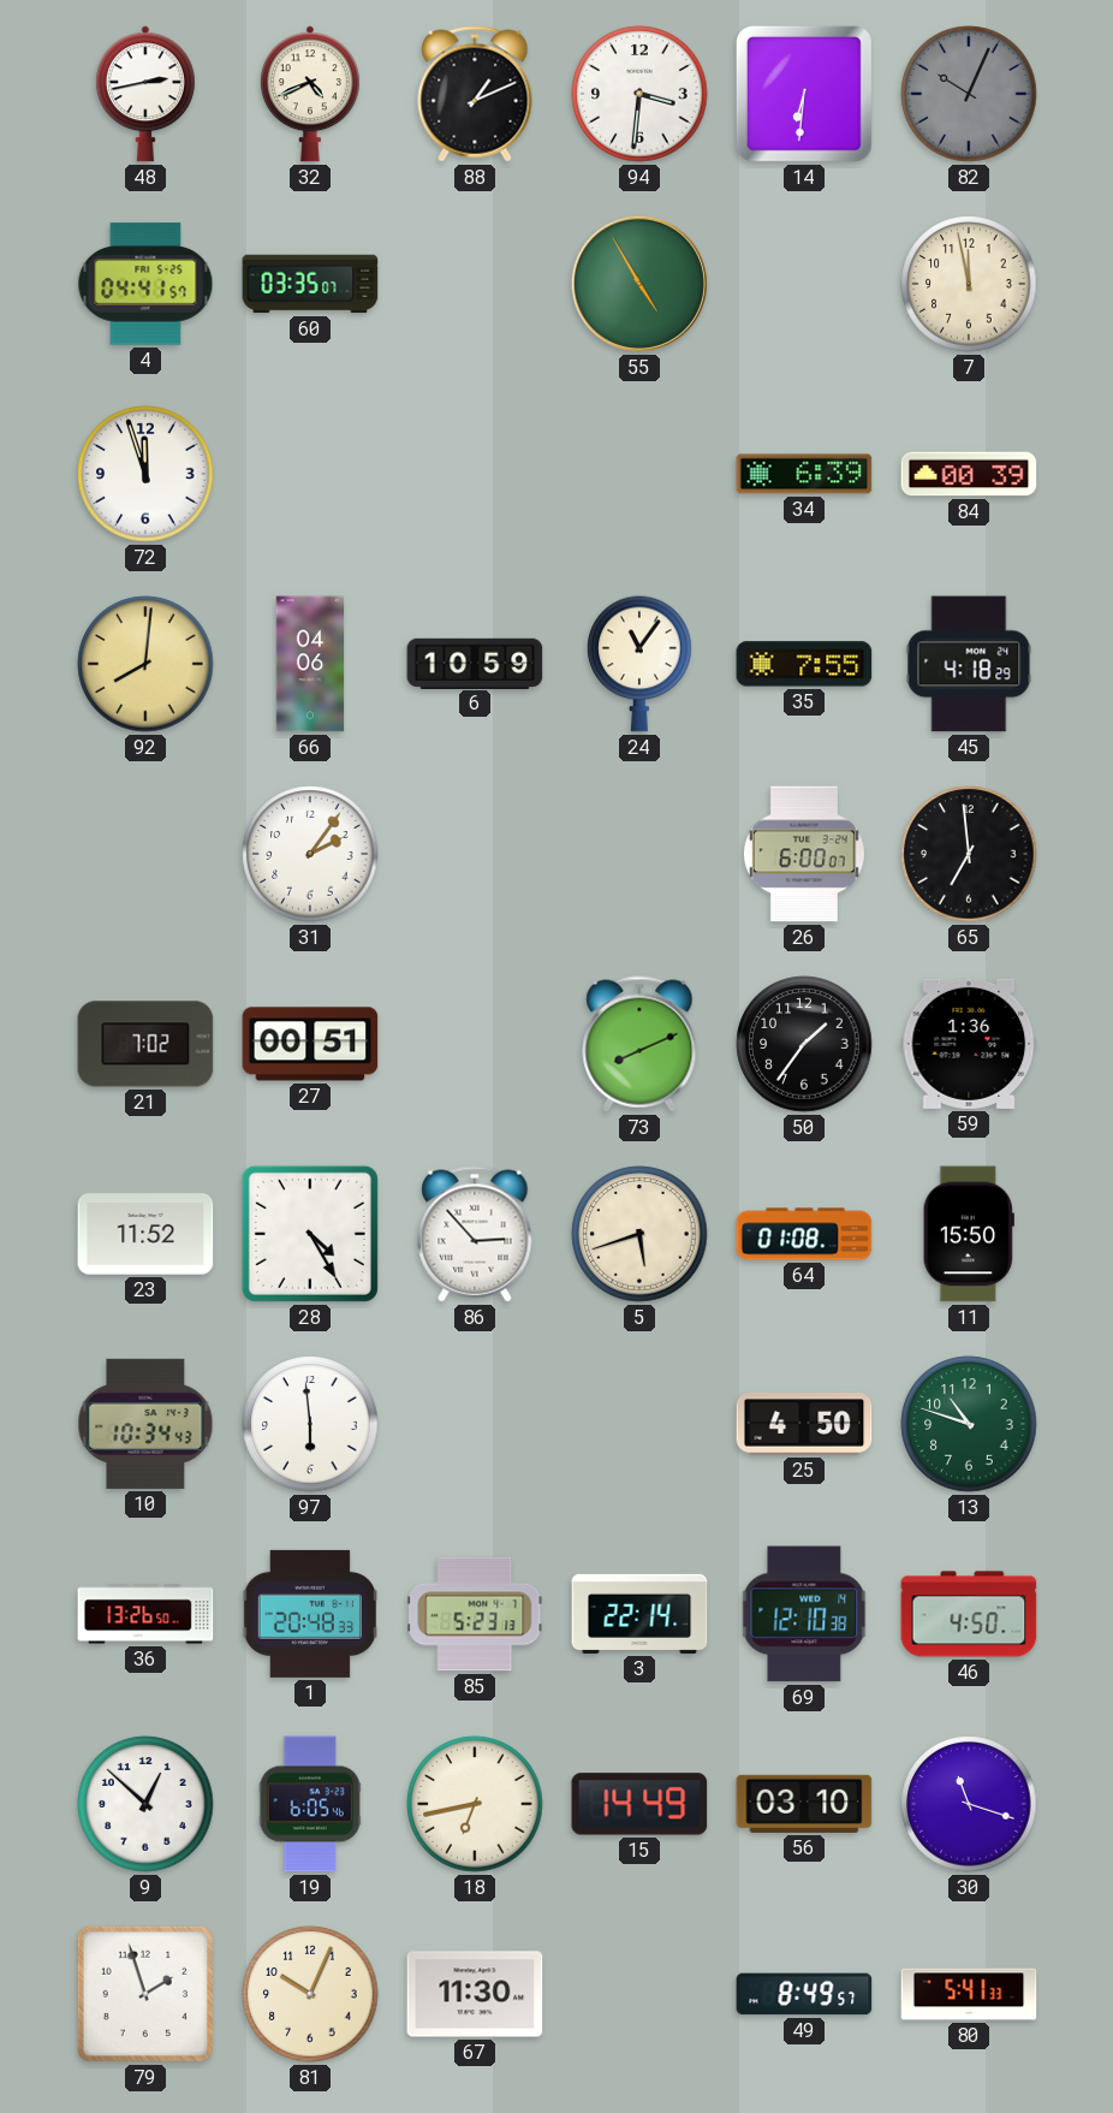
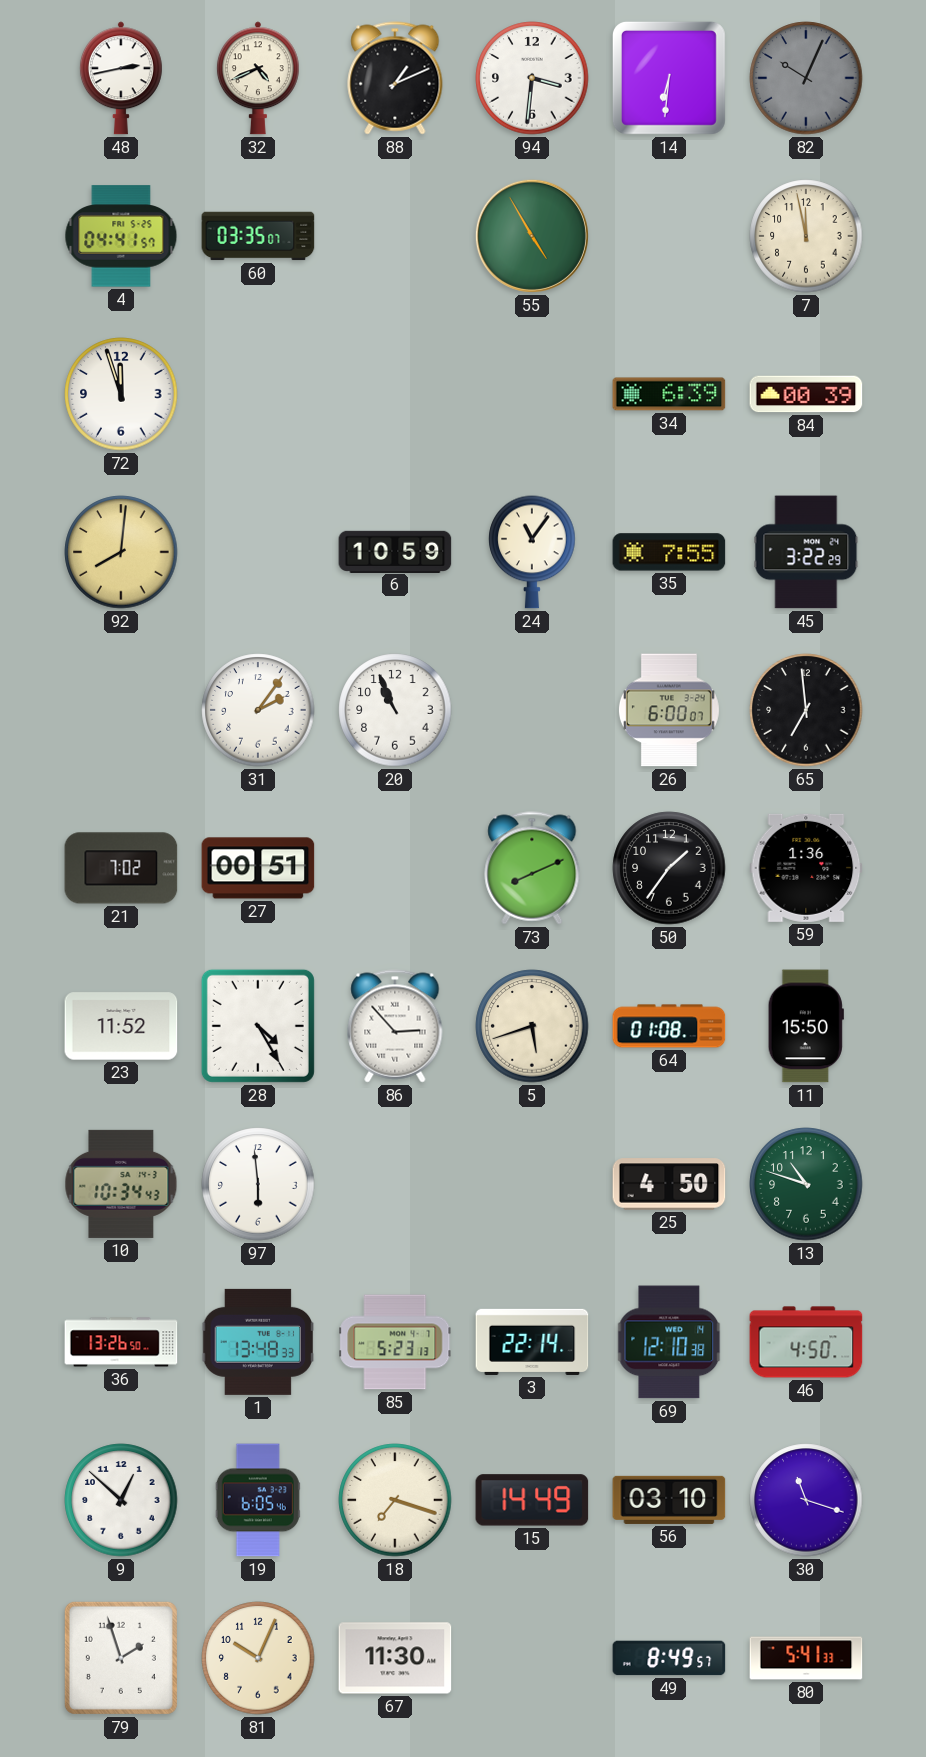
66: 04:06 -> none (310, 664)
45: 4:18 -> 3:22 (806, 552)
20: none -> 10:56 (395, 710)
1: 20:48 -> 13:48 (258, 1342)
18: 6:43 -> 7:18 (395, 1500)
